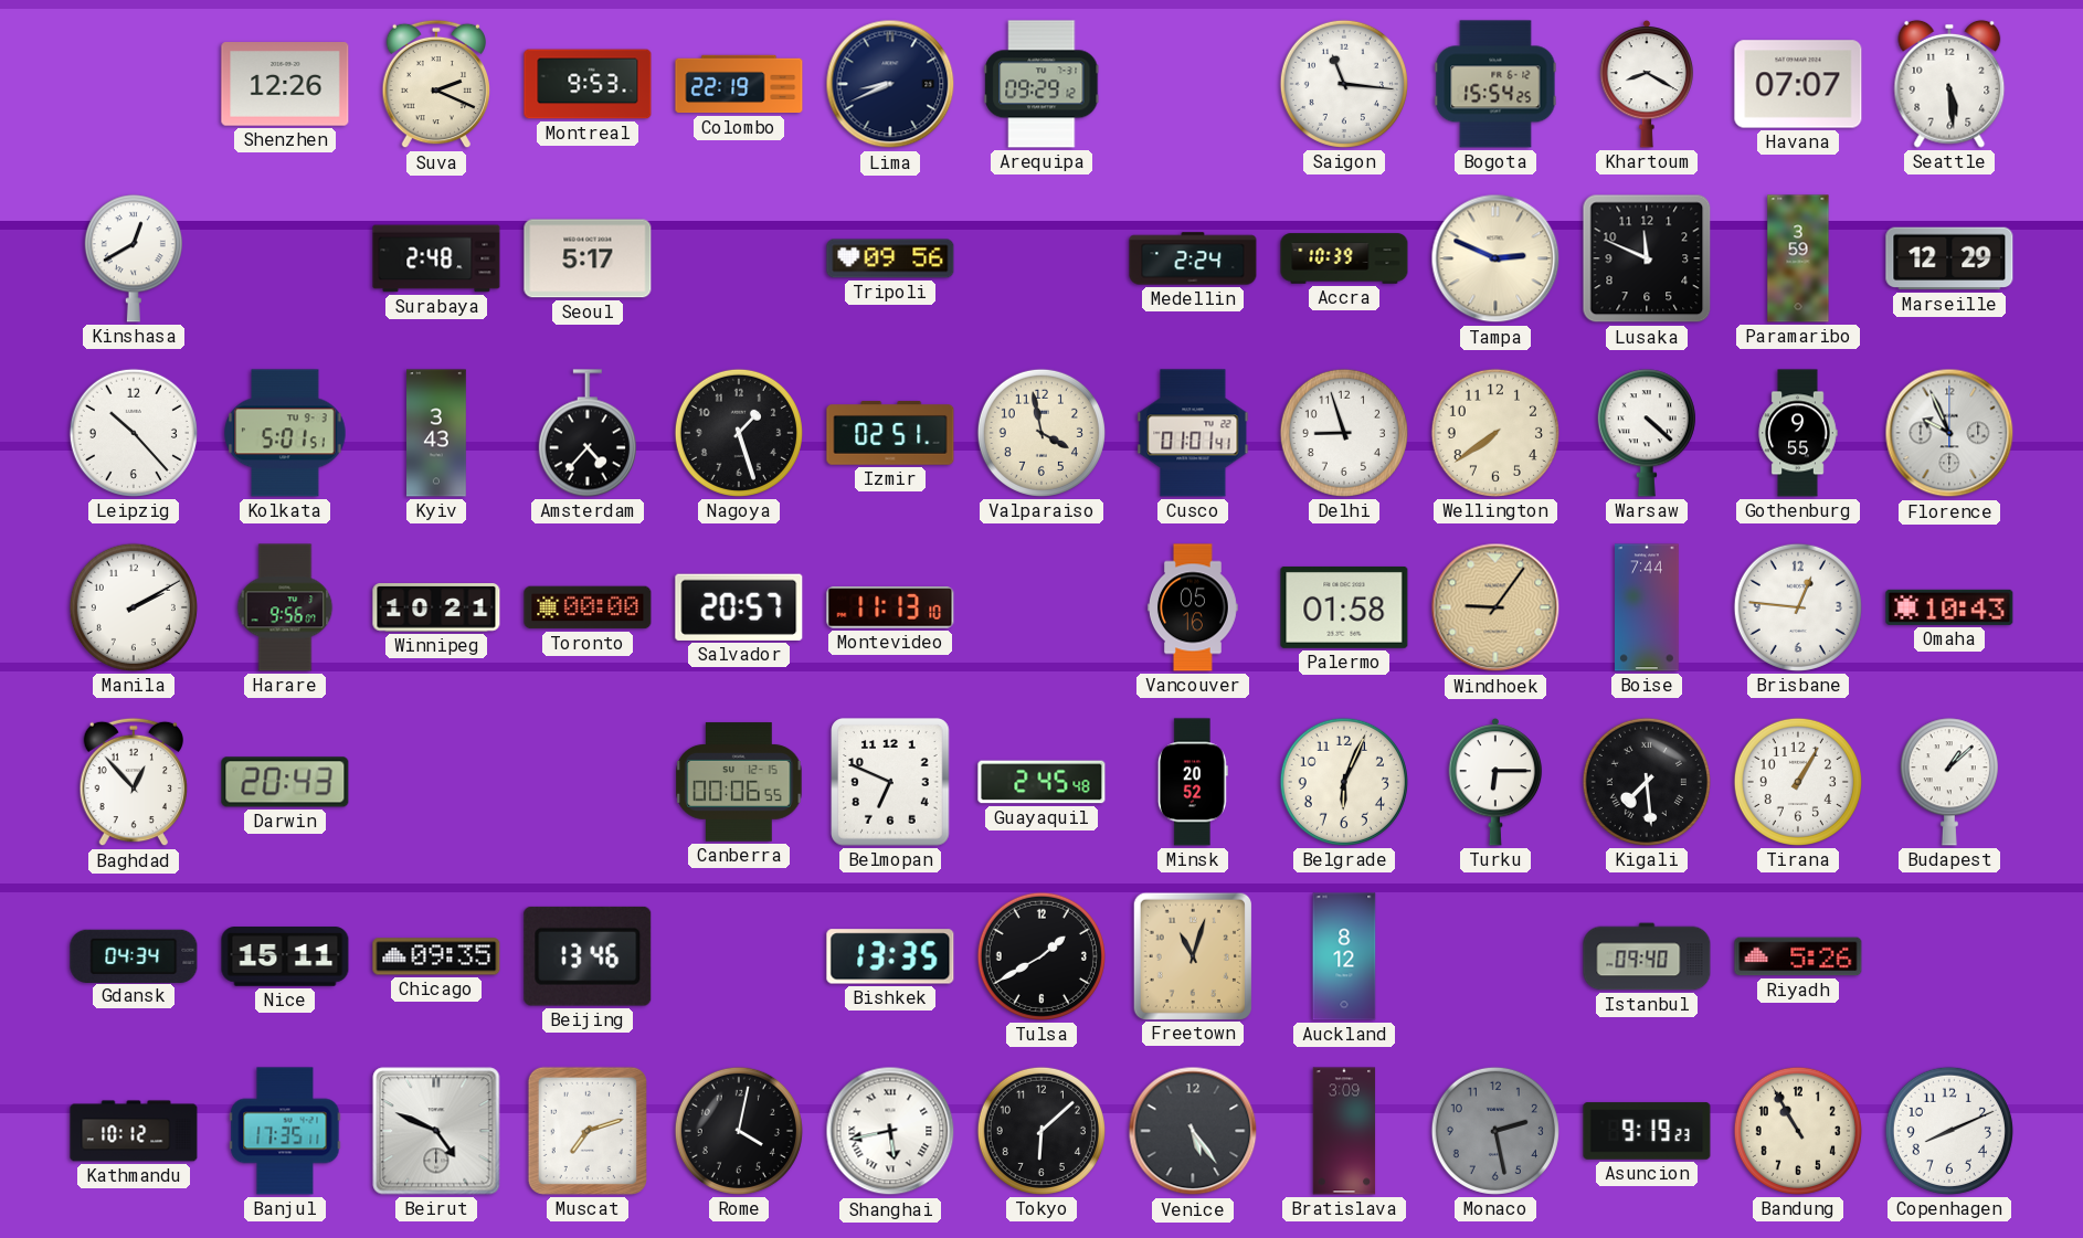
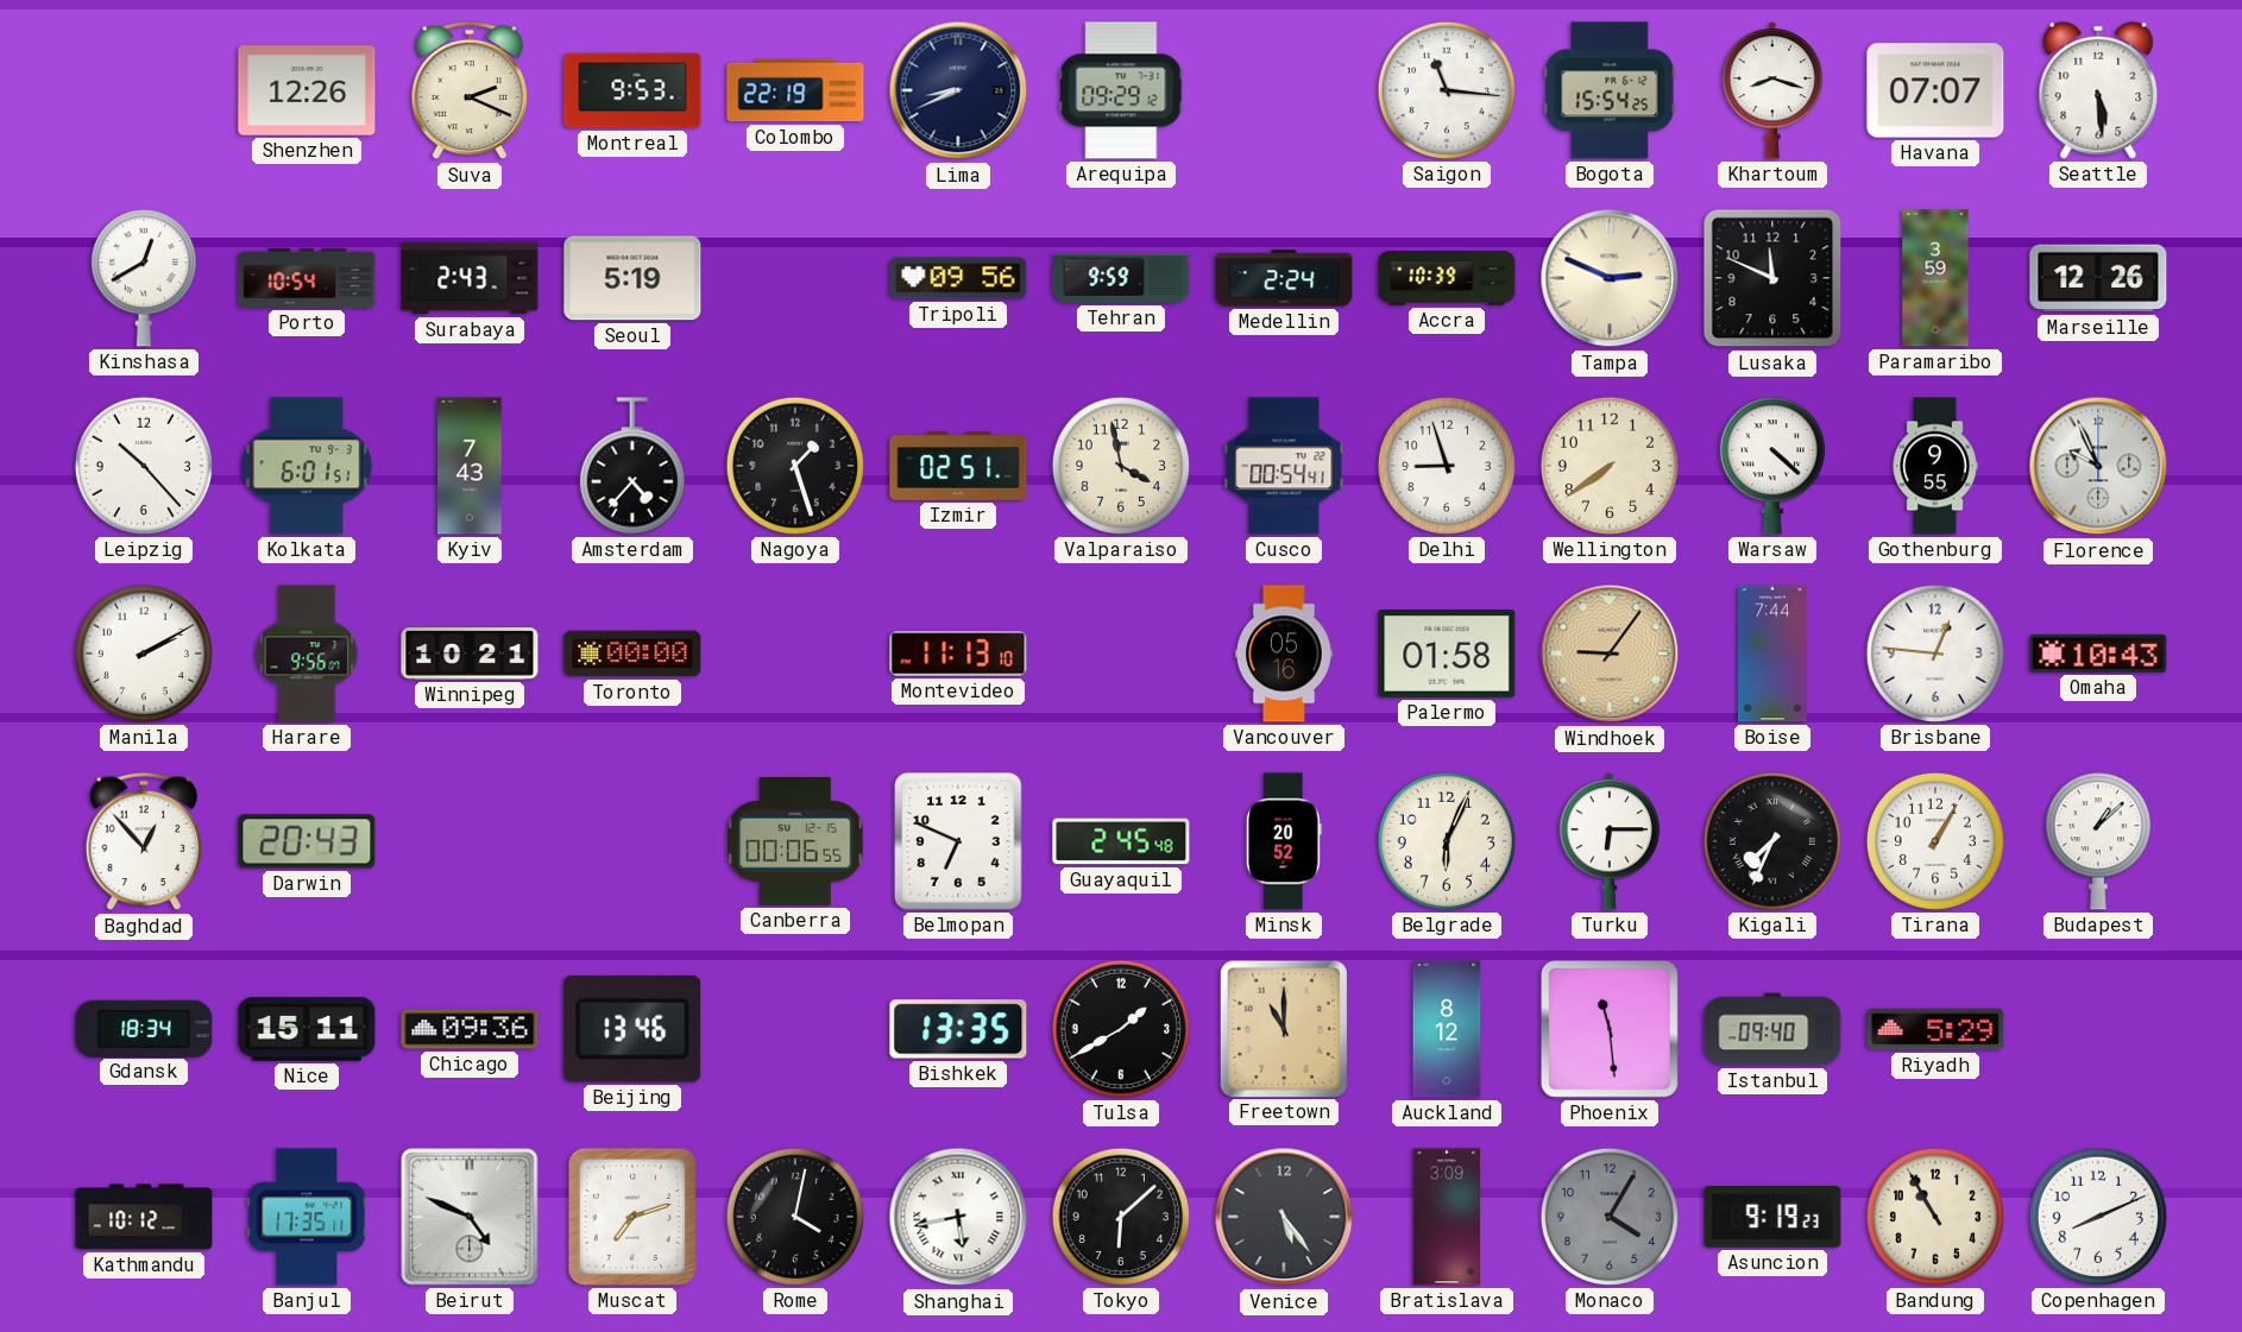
Khartoum: 8:20 -> 8:18 (1772, 90)
Porto: none -> 10:54 (307, 278)
Surabaya: 2:48 -> 2:43 (470, 278)
Seoul: 5:17 -> 5:19 (632, 278)
Tehran: none -> 9:59 (1121, 279)
Marseille: 12:29 -> 12:26 (2098, 278)
Kolkata: 5:01 -> 6:01 (307, 466)
Kyiv: 3:43 -> 7:43 (471, 466)
Cusco: 01:01 -> 00:54 (1284, 466)
Salvador: 20:57 -> none (739, 607)
Kigali: 7:29 -> 7:34 (1772, 841)
Gdansk: 04:34 -> 18:34 (144, 1028)
Chicago: 09:35 -> 09:36 (470, 1029)
Freetown: 11:03 -> 11:00 (1284, 1028)
Phoenix: none -> 11:29 (1610, 1029)
Riyadh: 5:26 -> 5:29 (1935, 1029)
Monaco: 2:28 -> 4:05 (1610, 1217)
